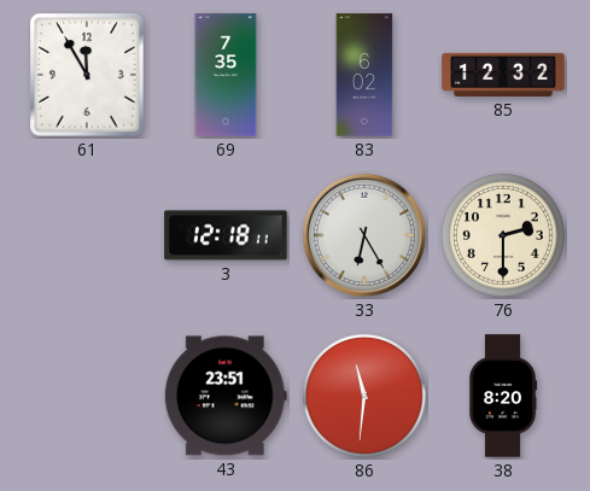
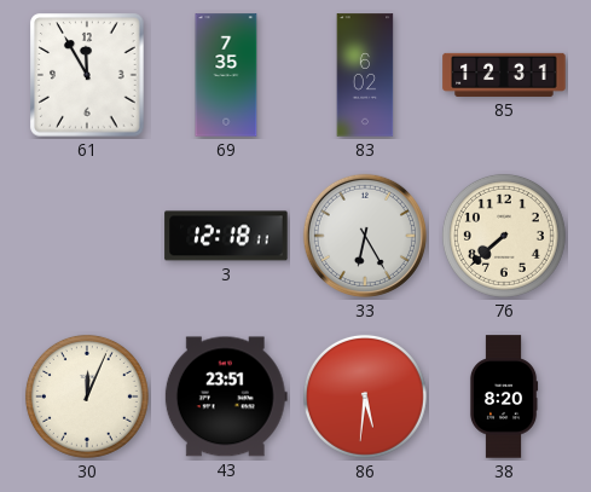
85: 12:32 -> 12:31 (504, 75)
76: 2:30 -> 7:38 (504, 236)
30: none -> 12:04 (87, 397)
86: 11:31 -> 5:31 (365, 397)
